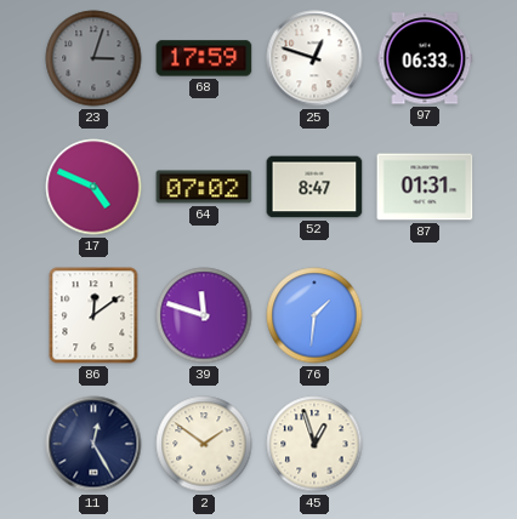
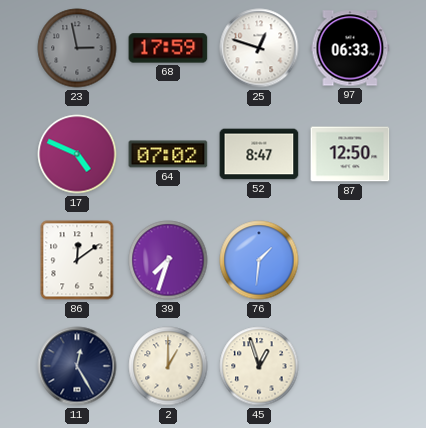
23: 3:03 -> 2:58 (77, 48)
87: 01:31 -> 12:50 (350, 154)
39: 11:48 -> 7:33 (168, 260)
2: 1:51 -> 1:00 (168, 366)
